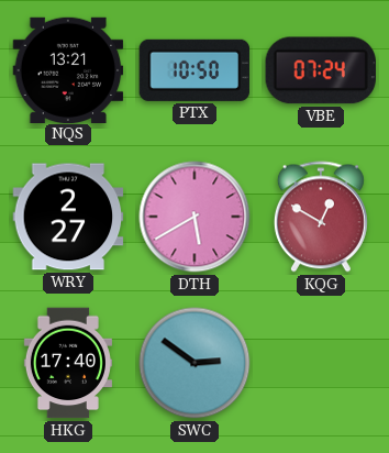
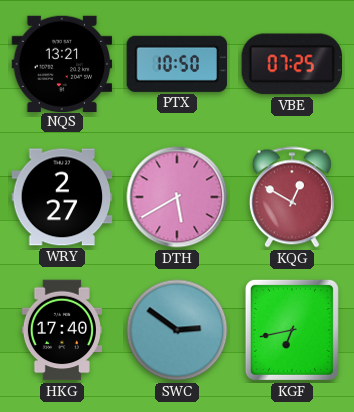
VBE: 07:24 -> 07:25 (291, 64)
KGF: none -> 6:43 (292, 330)
